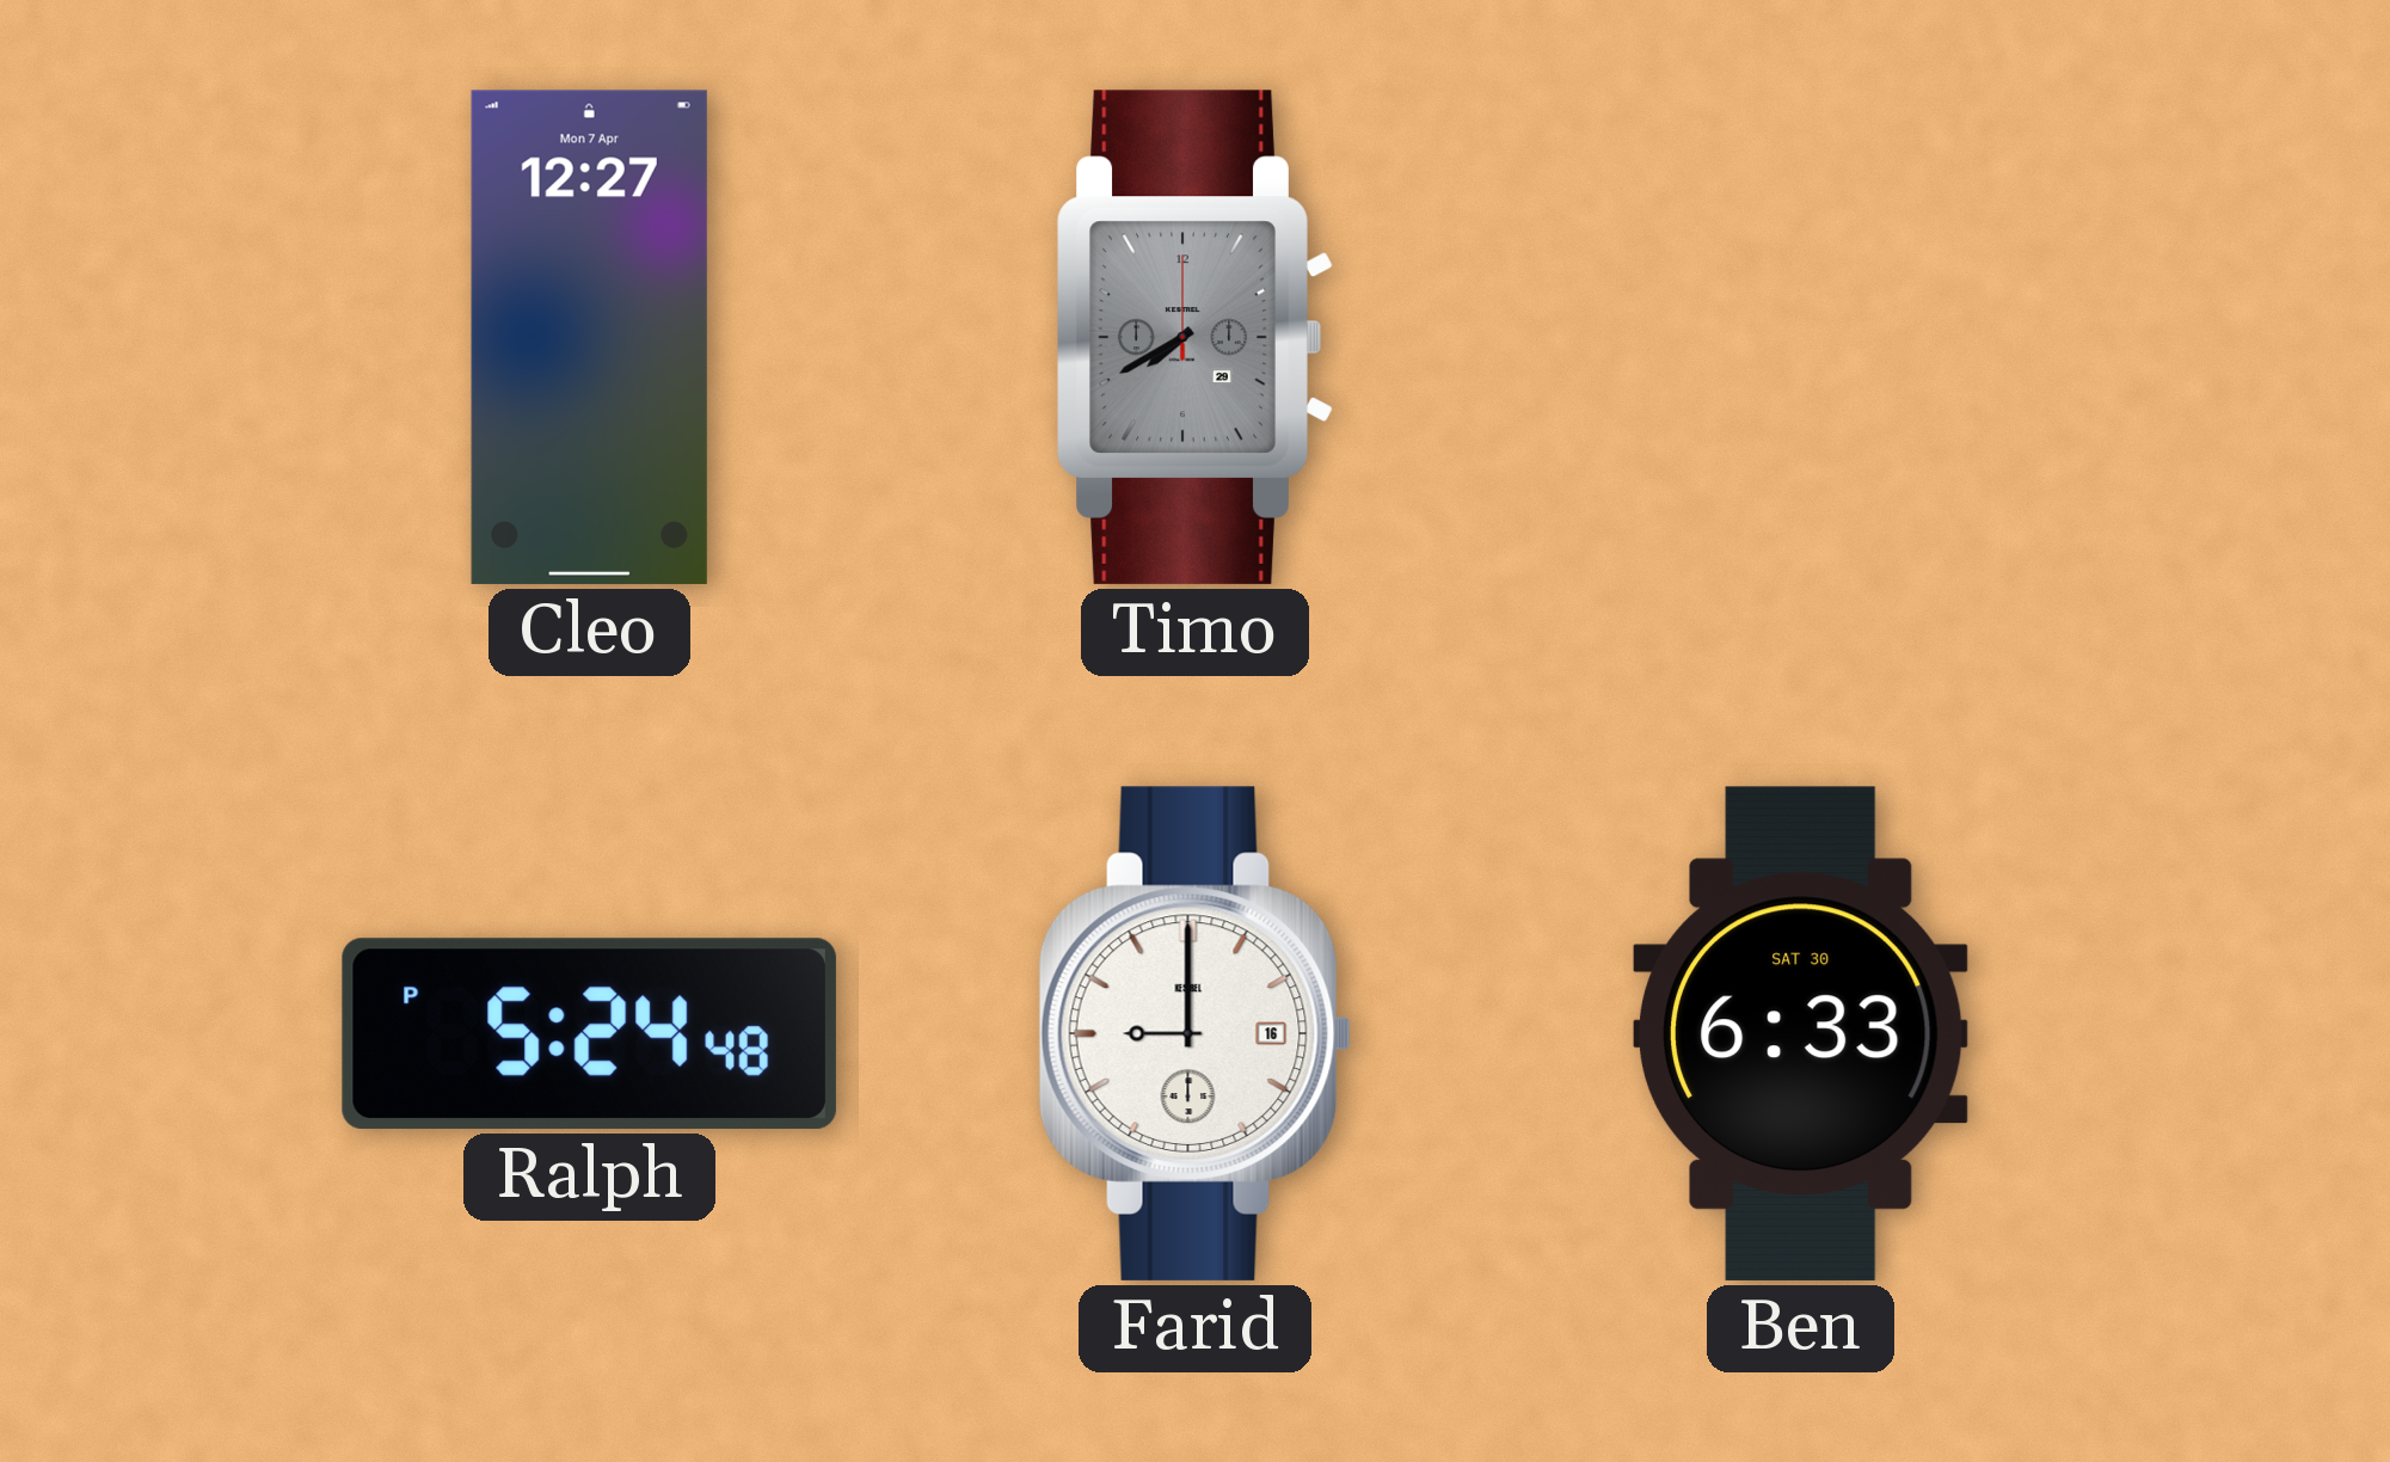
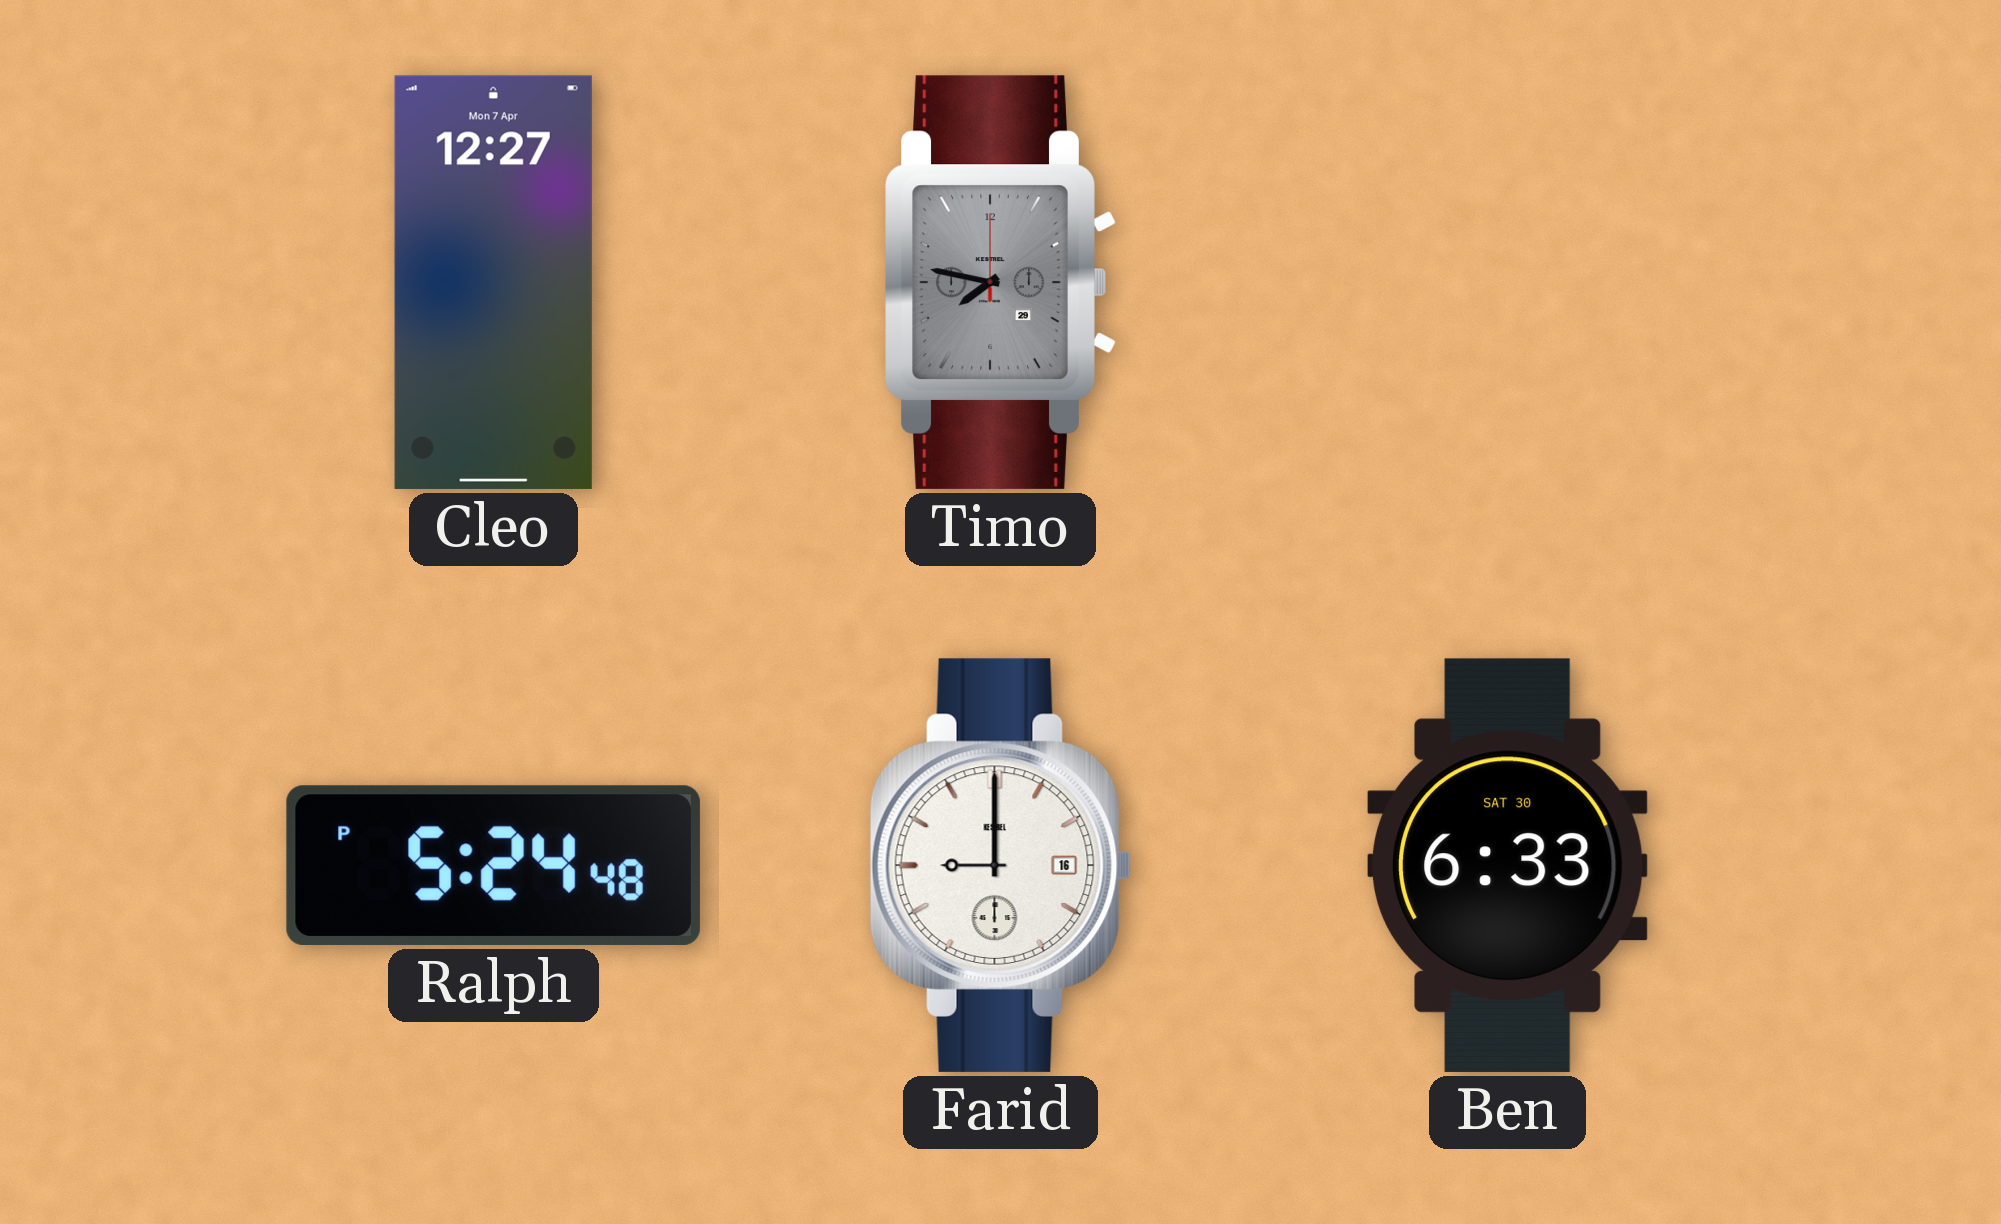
Timo: 7:40 -> 7:47 (1000, 282)
